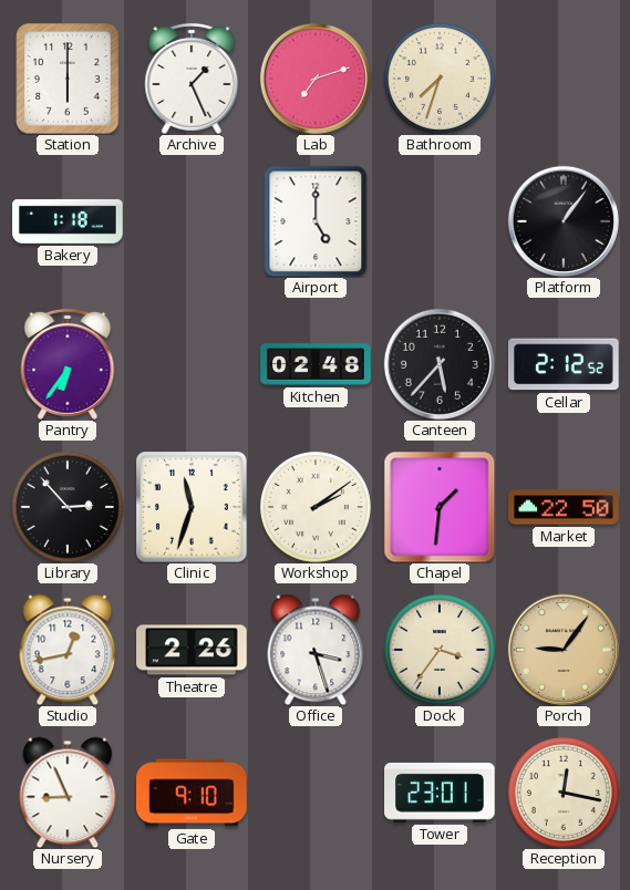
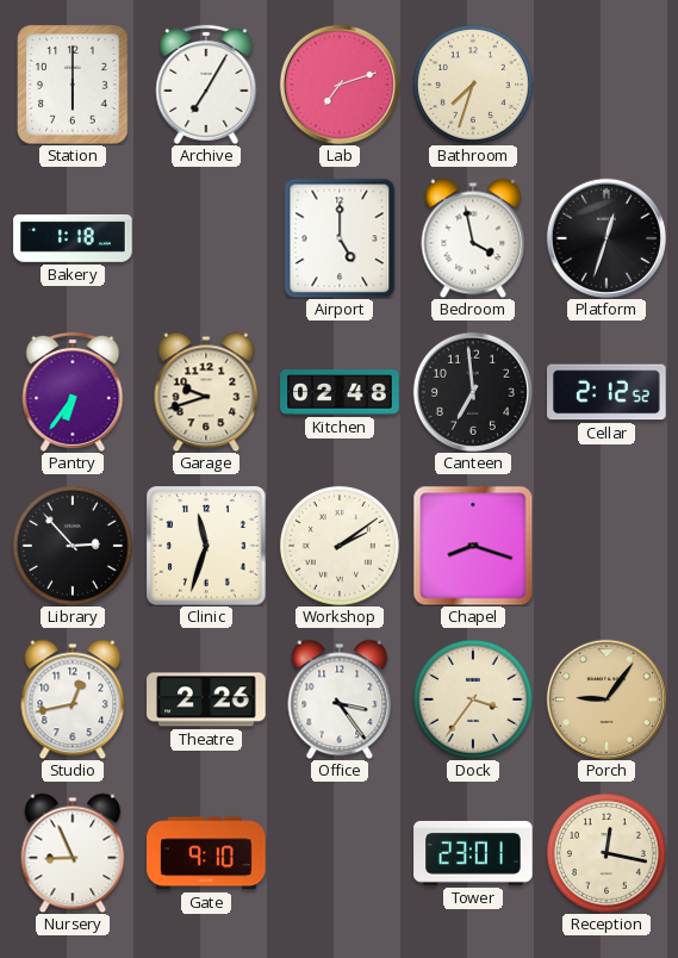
Archive: 1:26 -> 7:05 (206, 85)
Bedroom: none -> 3:58 (473, 238)
Platform: 1:06 -> 12:33 (607, 238)
Garage: none -> 9:42 (206, 392)
Canteen: 5:37 -> 6:59 (473, 392)
Chapel: 1:31 -> 8:18 (473, 546)
Market: 22:50 -> none (564, 507)
Office: 3:27 -> 3:24 (340, 699)
